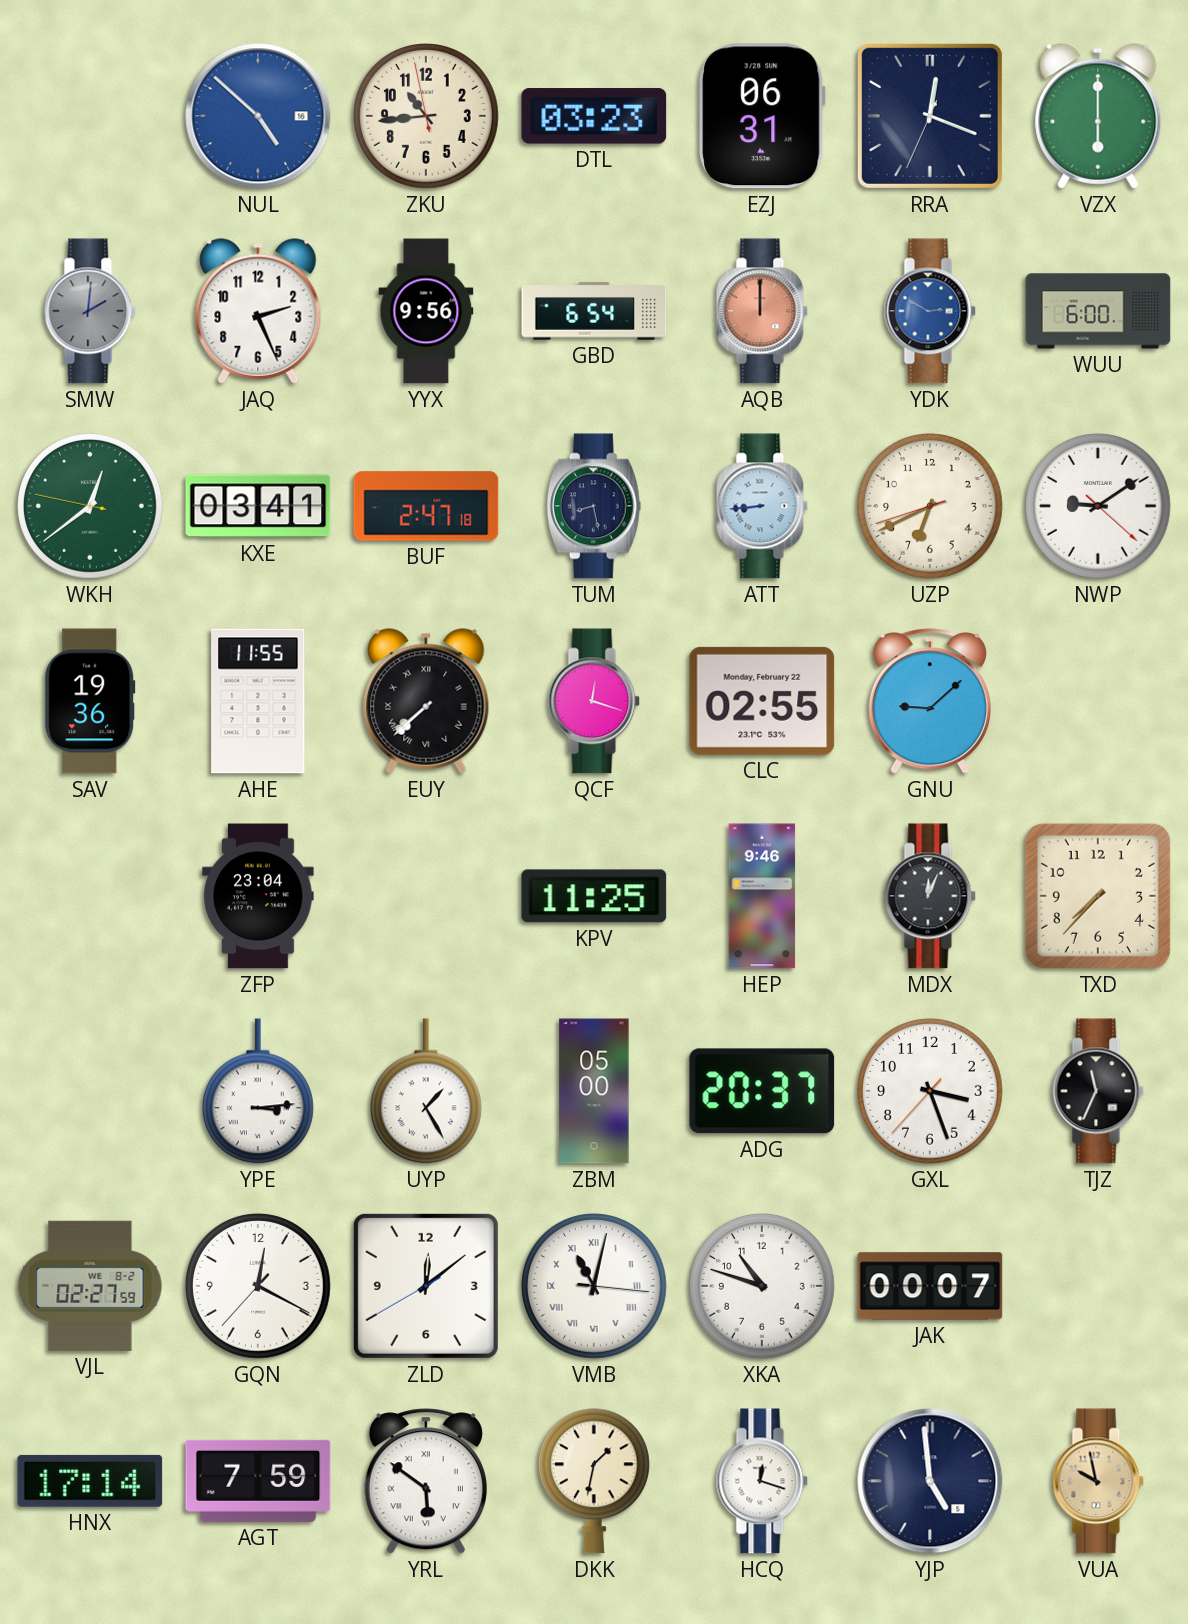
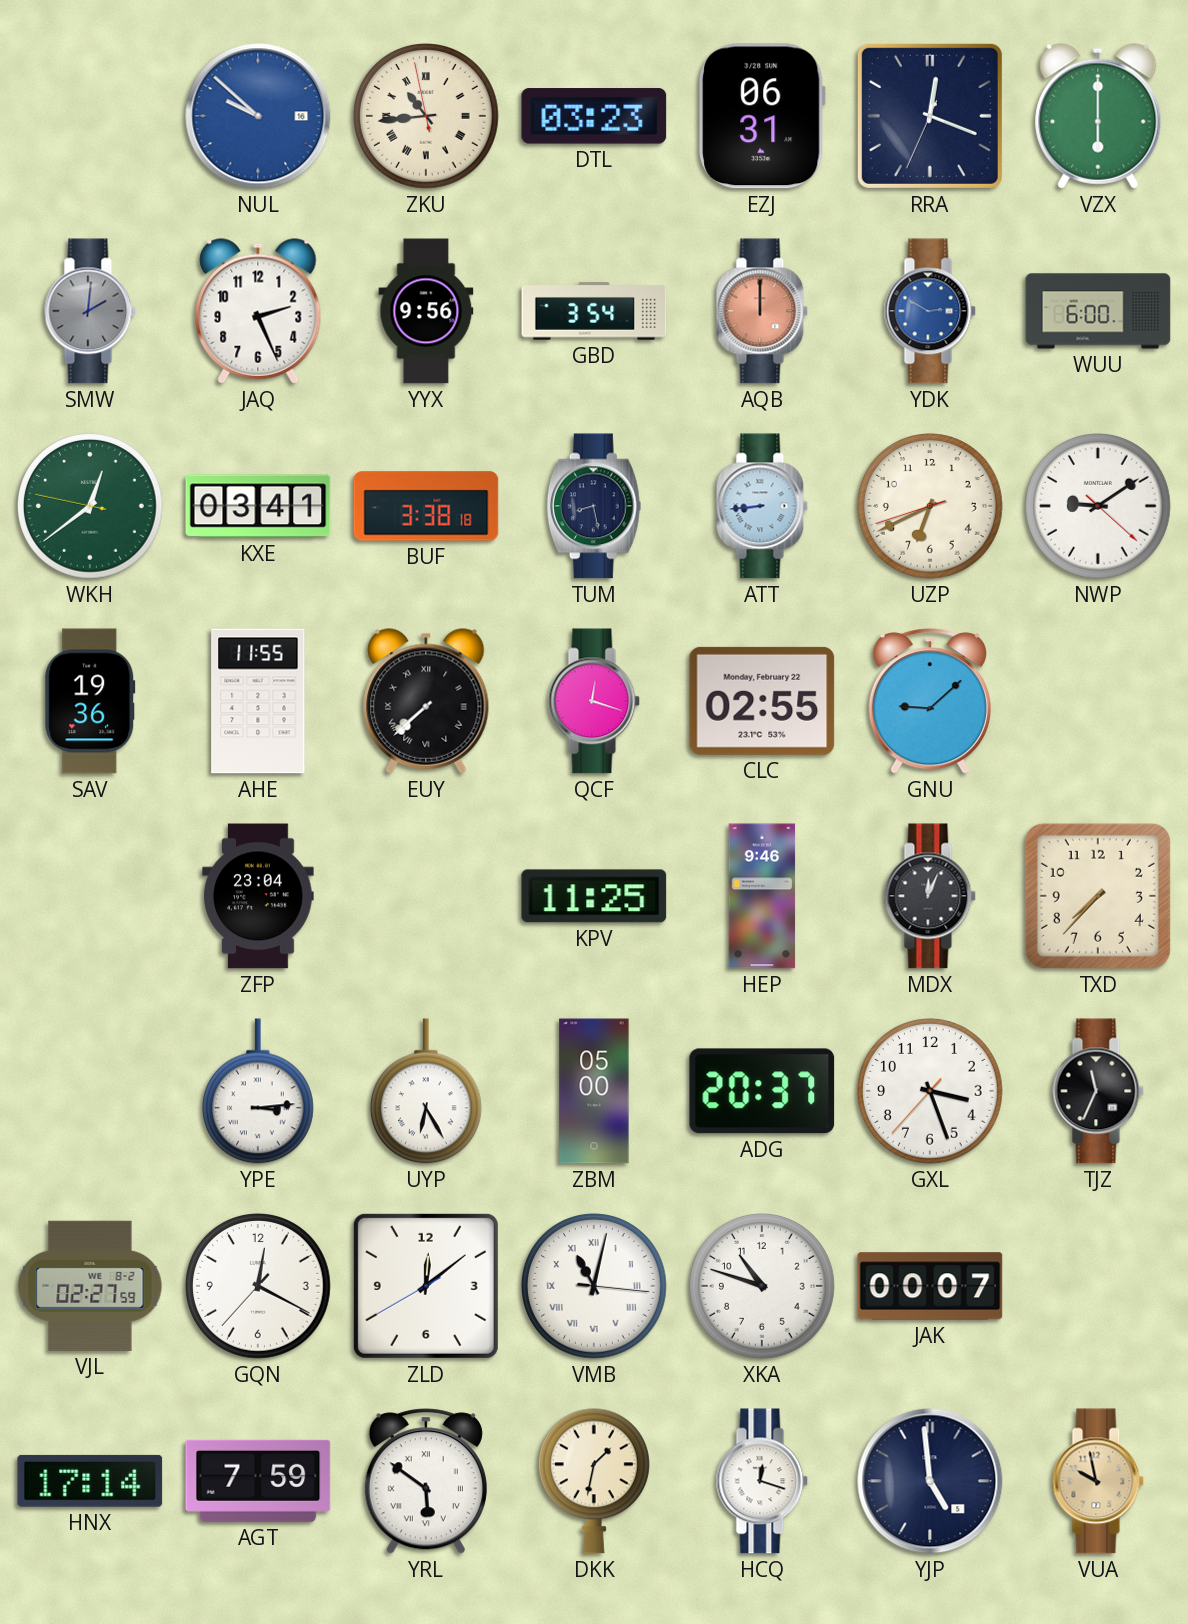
NUL: 4:52 -> 9:52 (258, 116)
ZKU numerals: Arabic -> Roman (427, 117)
GBD: 6:54 -> 3:54 (594, 311)
BUF: 2:47 -> 3:38 (426, 506)
UYP: 1:25 -> 6:25 (426, 1091)
